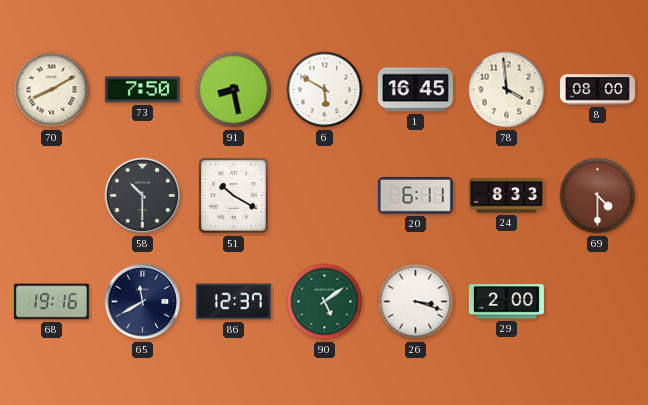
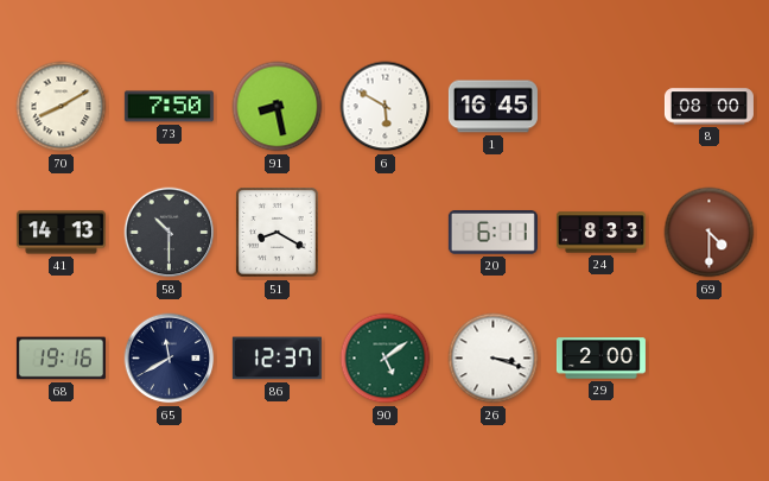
78: 3:59 -> none (507, 90)
41: none -> 14:13 (61, 233)
51: 10:20 -> 8:20 (278, 233)
